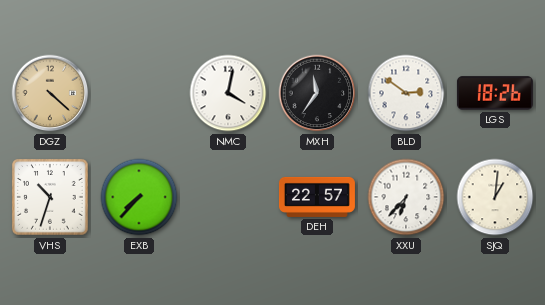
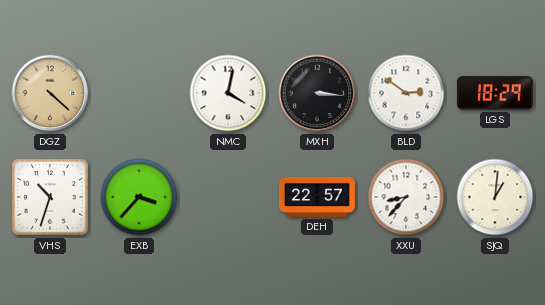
MXH: 11:36 -> 3:16 (317, 93)
LGS: 18:26 -> 18:29 (495, 93)
EXB: 7:37 -> 3:37 (139, 197)
XXU: 6:37 -> 8:37 (406, 197)
